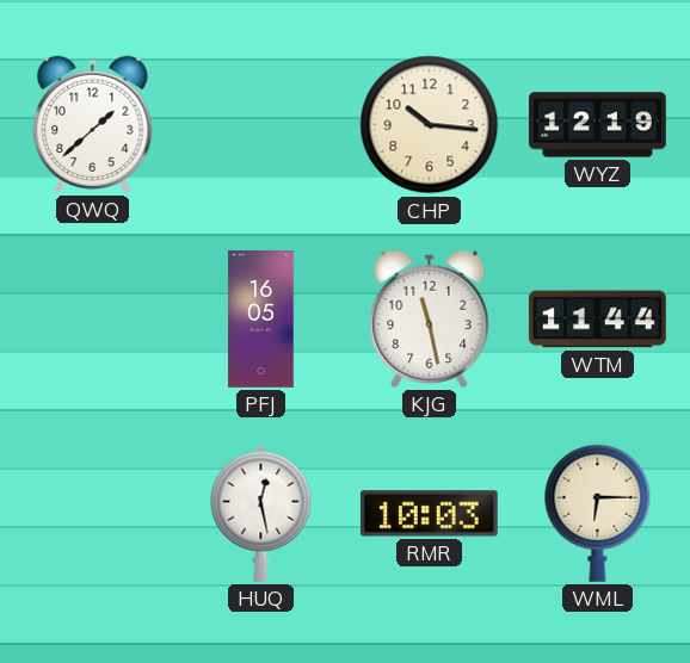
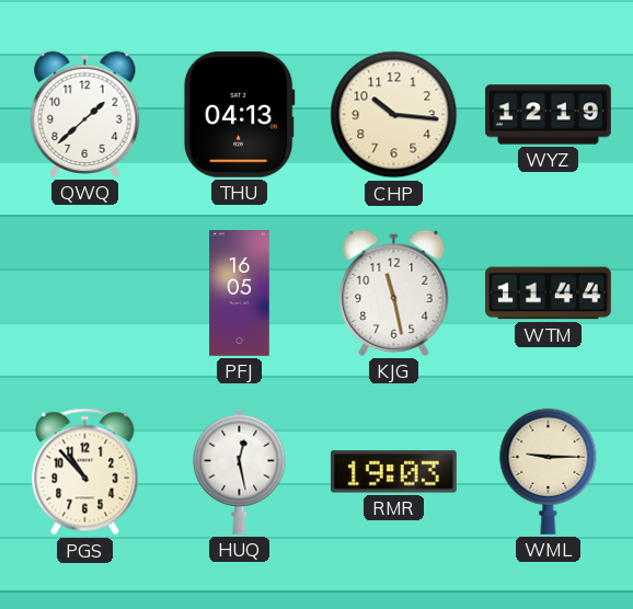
THU: none -> 04:13 (239, 114)
PGS: none -> 10:53 (85, 472)
RMR: 10:03 -> 19:03 (393, 472)
WML: 6:15 -> 9:15 (549, 471)
